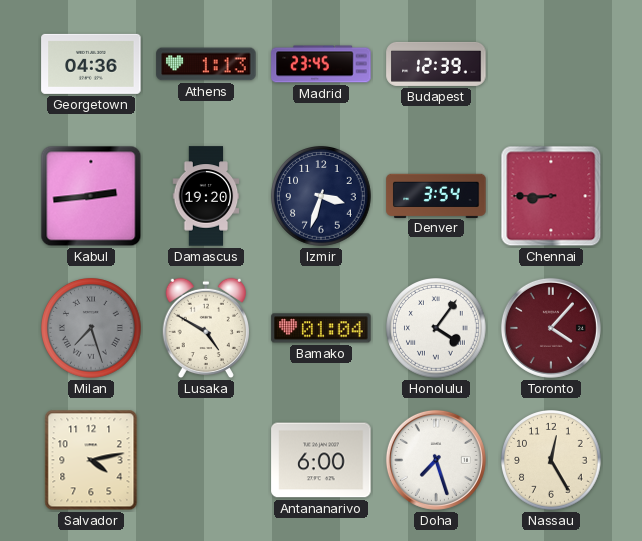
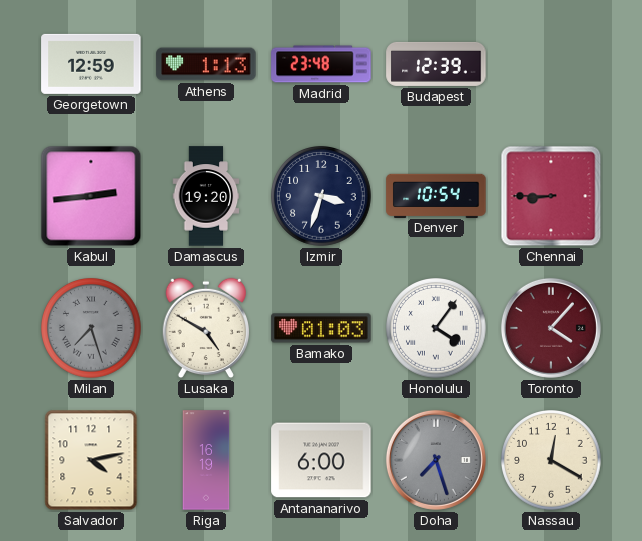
Georgetown: 04:36 -> 12:59 (91, 64)
Madrid: 23:45 -> 23:48 (321, 64)
Denver: 3:54 -> 10:54 (436, 195)
Bamako: 01:04 -> 01:03 (321, 328)
Riga: none -> 16:19 (206, 460)
Doha dial: white -> grey (436, 460)
Nassau: 12:25 -> 12:20 (552, 461)
